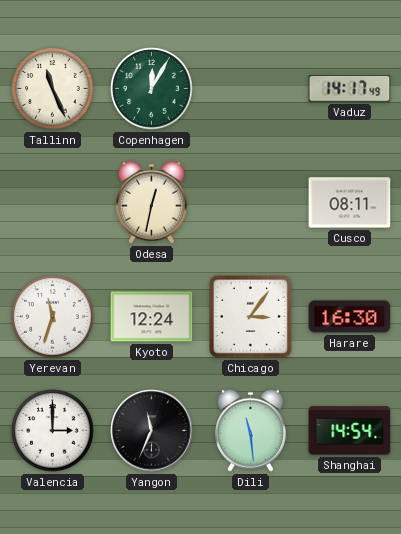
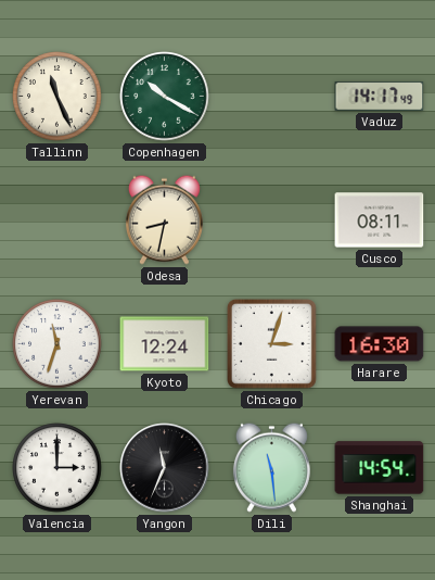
Copenhagen: 12:05 -> 10:20 (165, 97)
Odesa: 12:32 -> 8:32 (164, 219)
Chicago: 3:06 -> 3:03 (271, 343)
